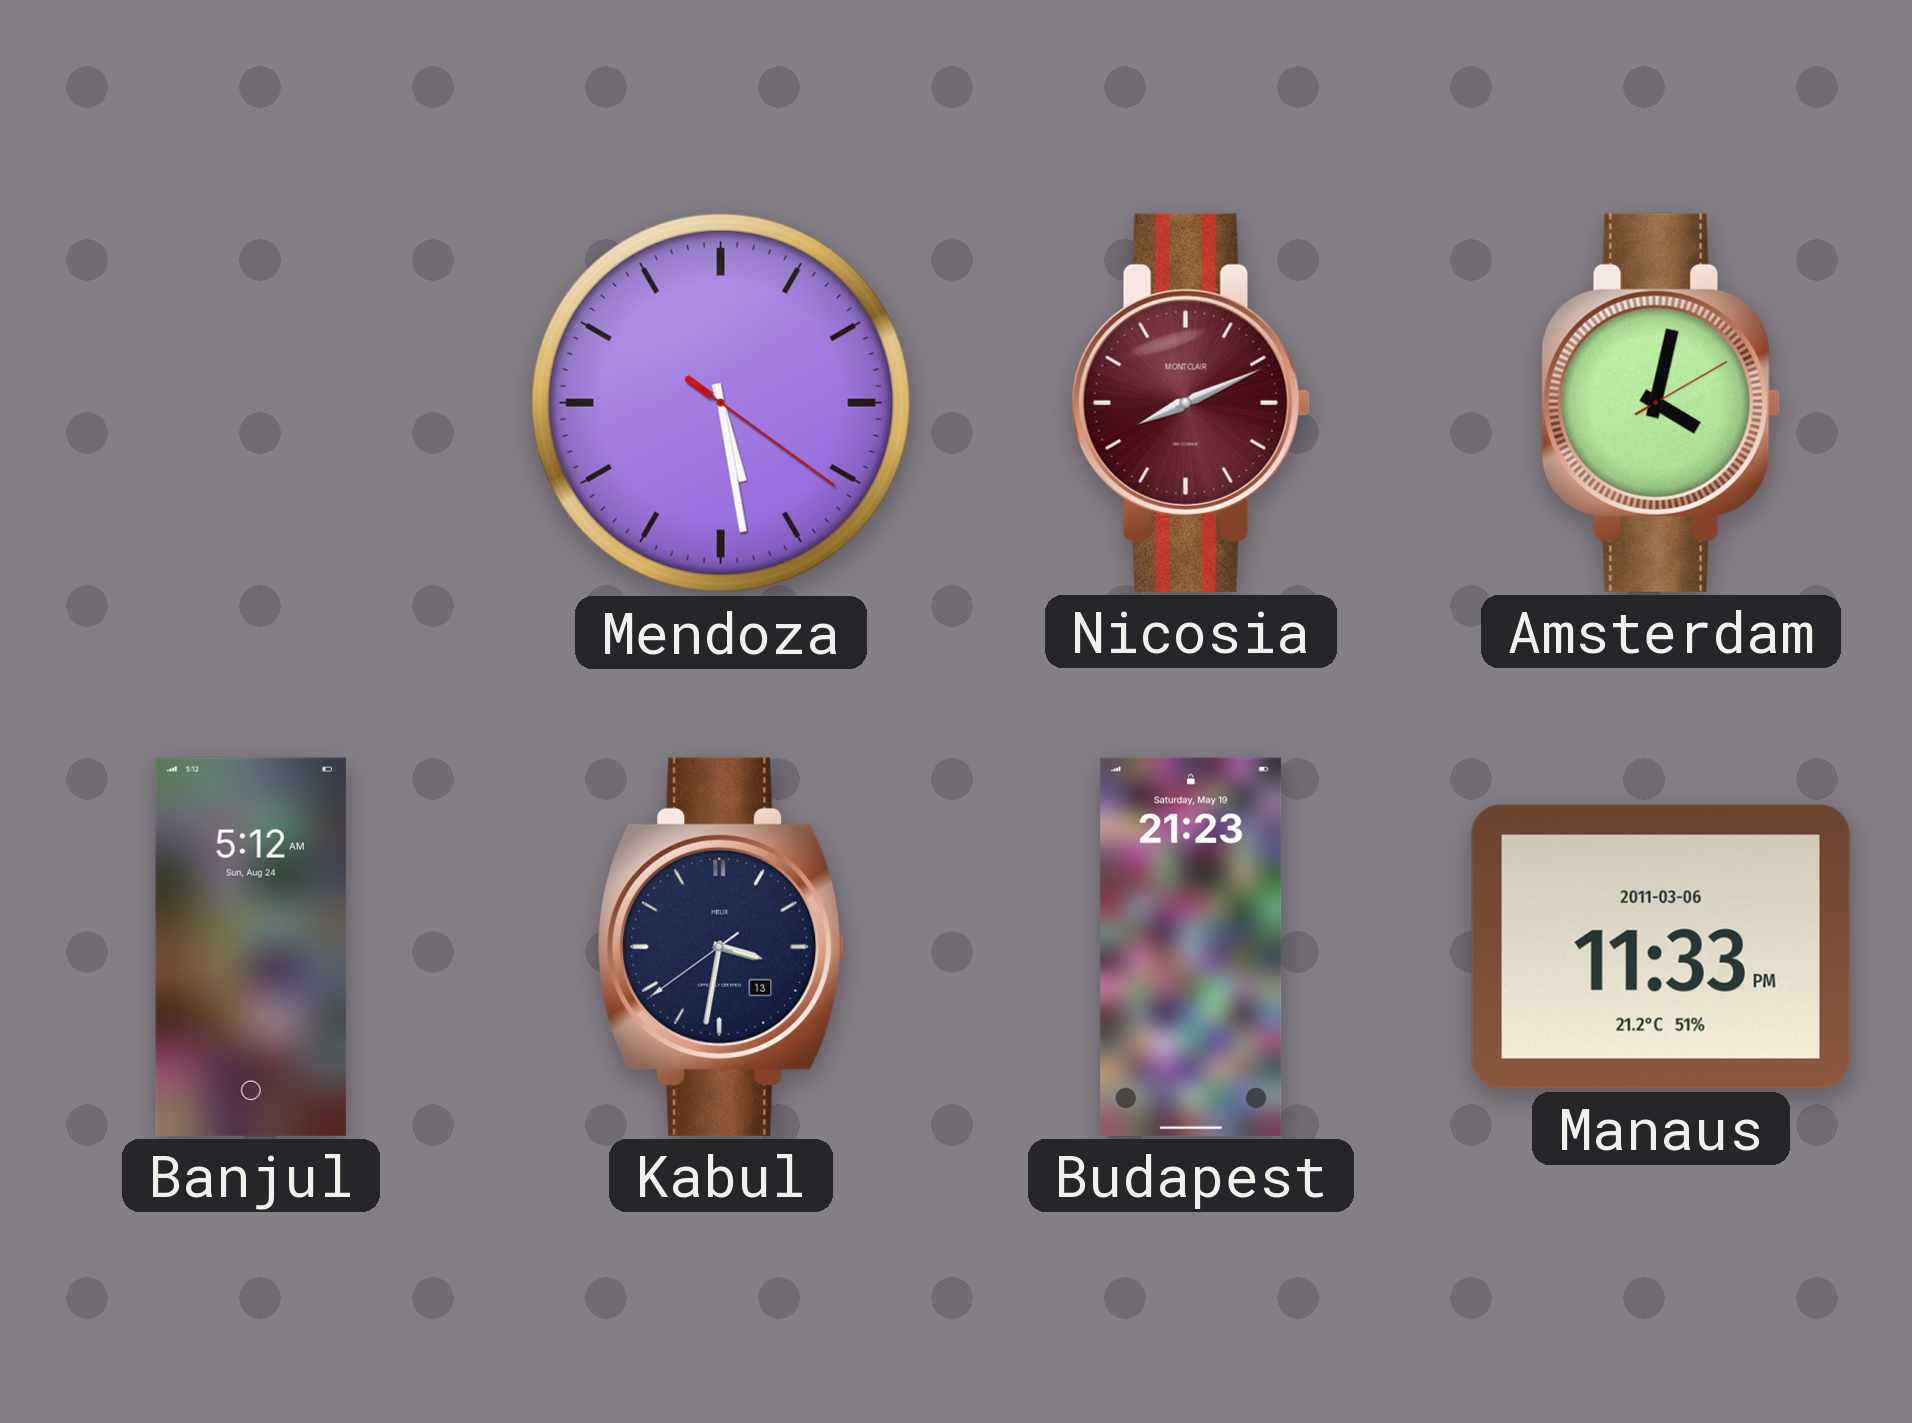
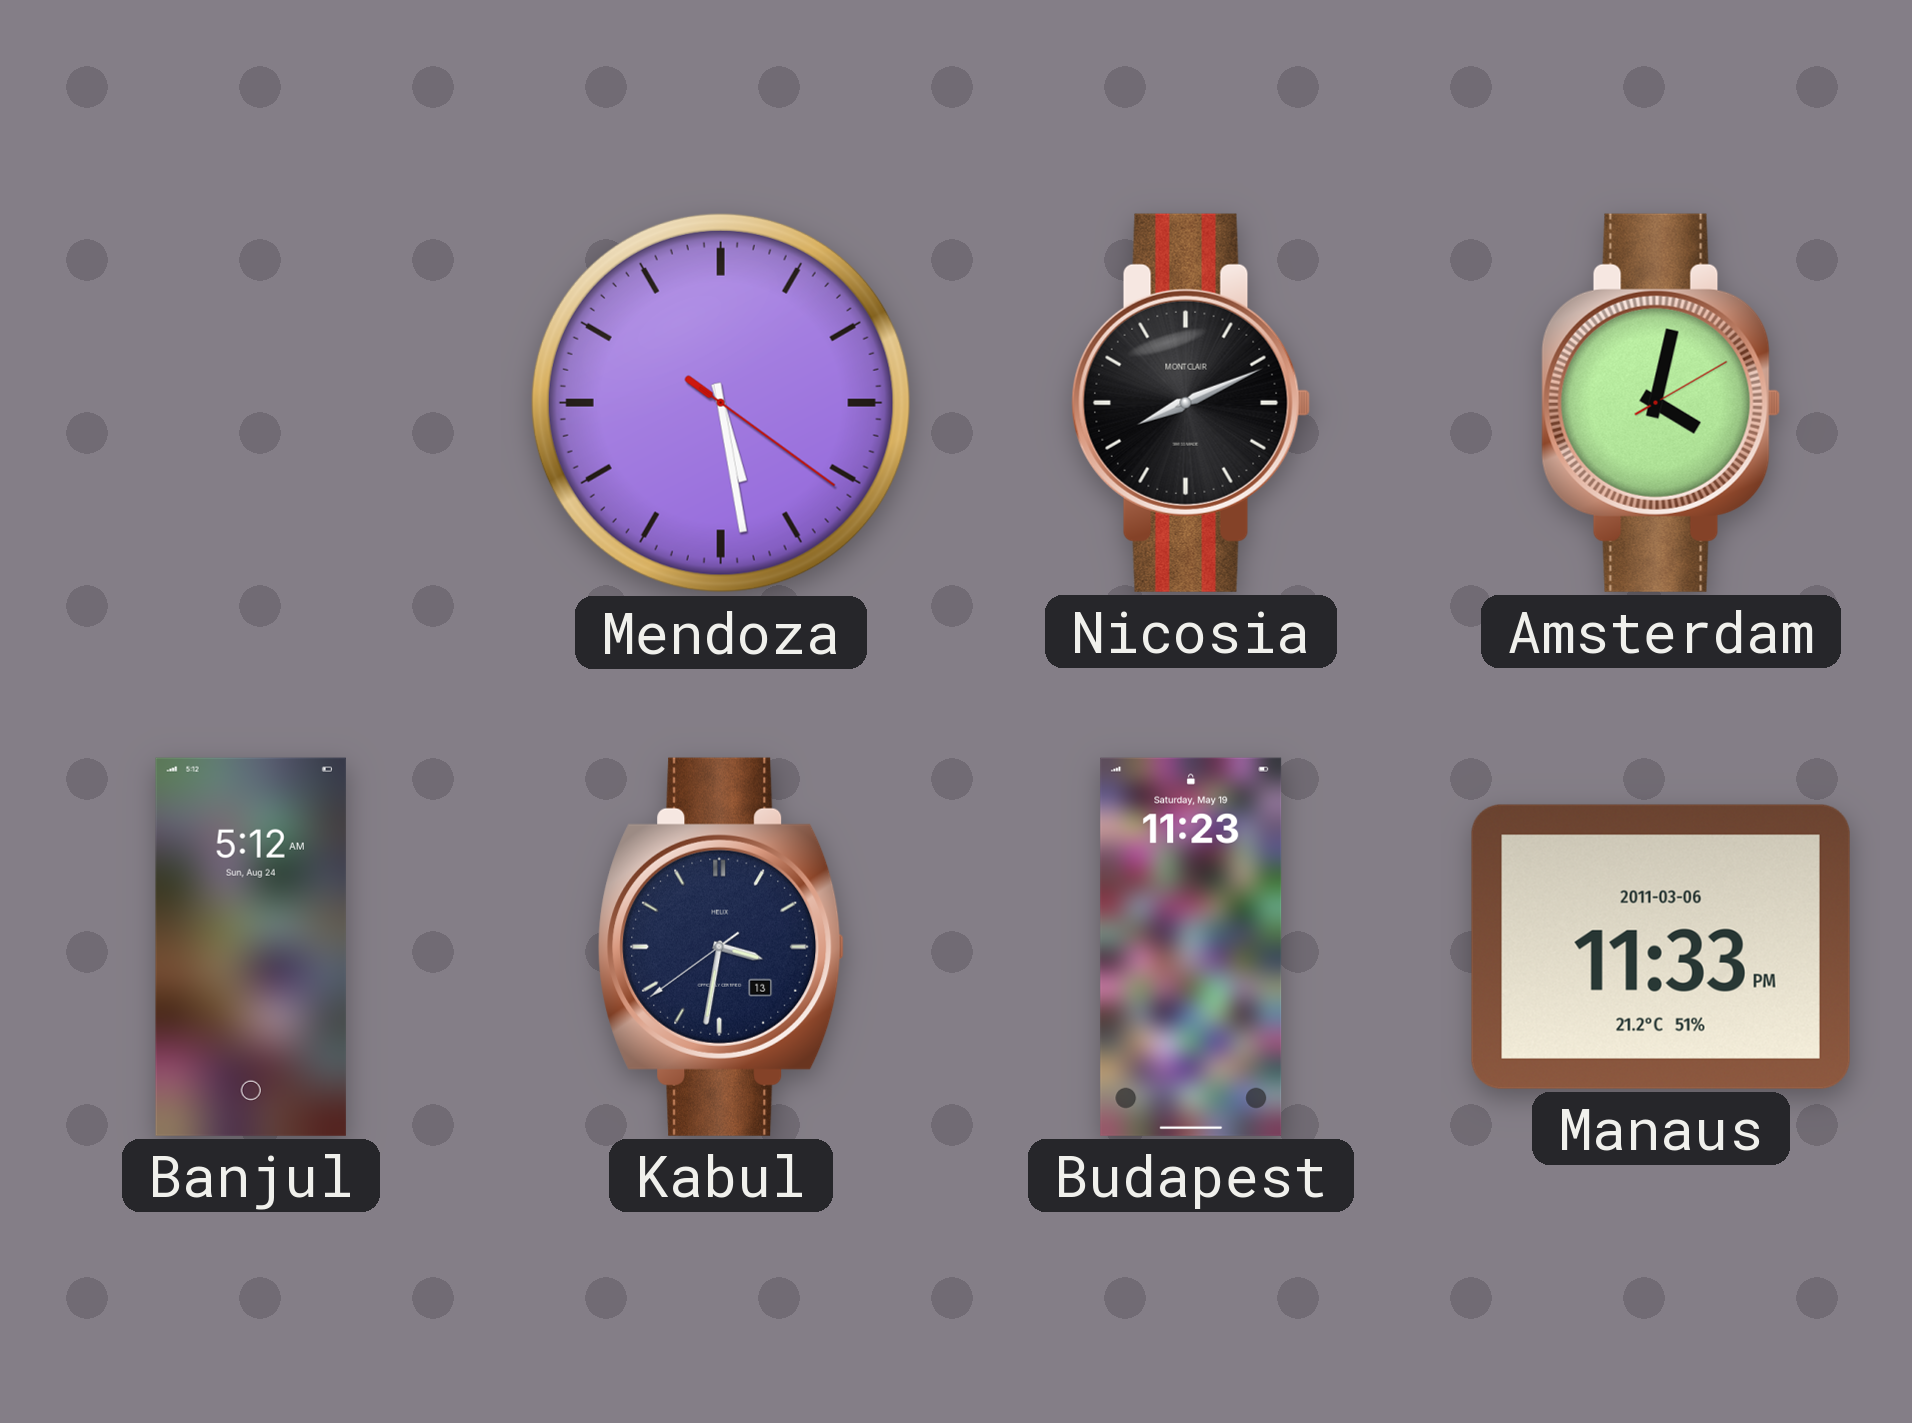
Nicosia dial: burgundy -> black (1191, 403)
Budapest: 21:23 -> 11:23 (1191, 947)
